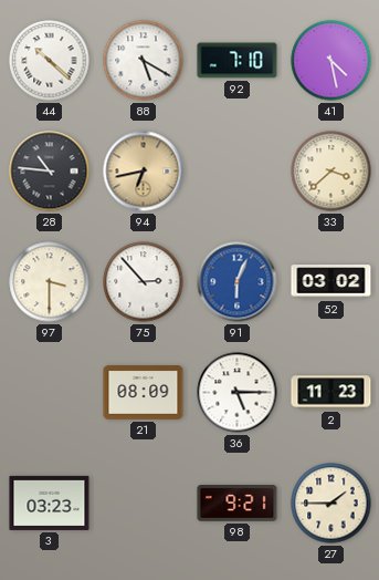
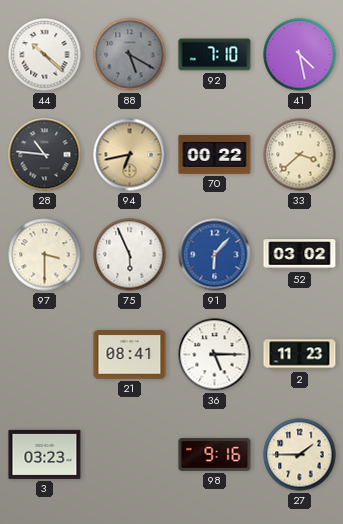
88 dial: white -> grey (130, 55)
70: none -> 00:22 (215, 154)
75: 2:53 -> 5:56 (130, 255)
91: 6:04 -> 6:07 (215, 255)
21: 08:09 -> 08:41 (130, 355)
98: 9:21 -> 9:16 (215, 455)
